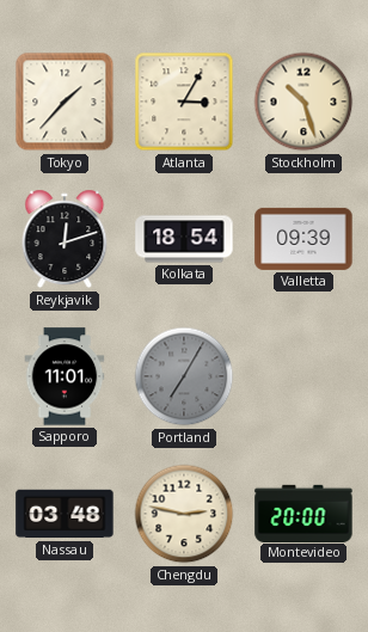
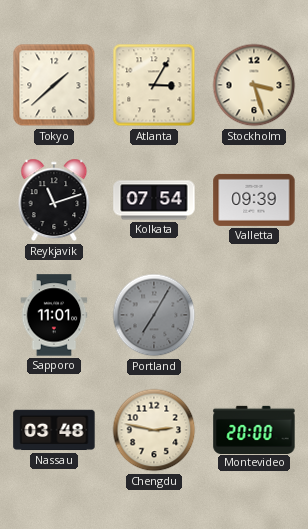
Tokyo: 1:37 -> 1:38 (54, 85)
Stockholm: 10:27 -> 3:27 (254, 85)
Reykjavik: 12:12 -> 11:12 (54, 200)
Kolkata: 18:54 -> 07:54 (154, 200)
